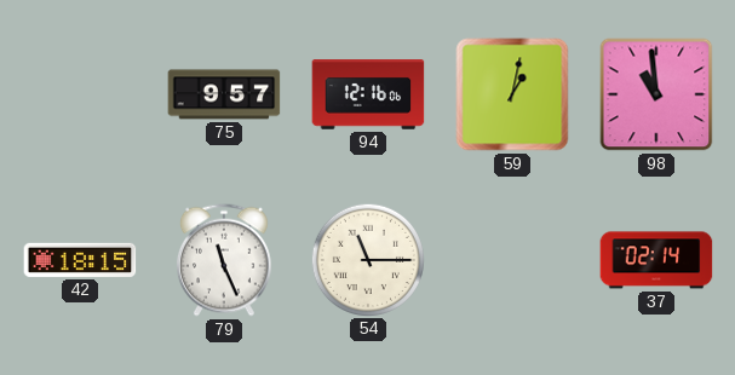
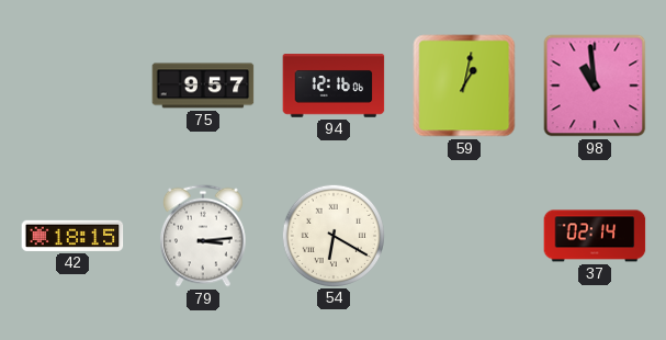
79: 11:26 -> 3:14 (203, 236)
54: 11:15 -> 6:20 (332, 235)
